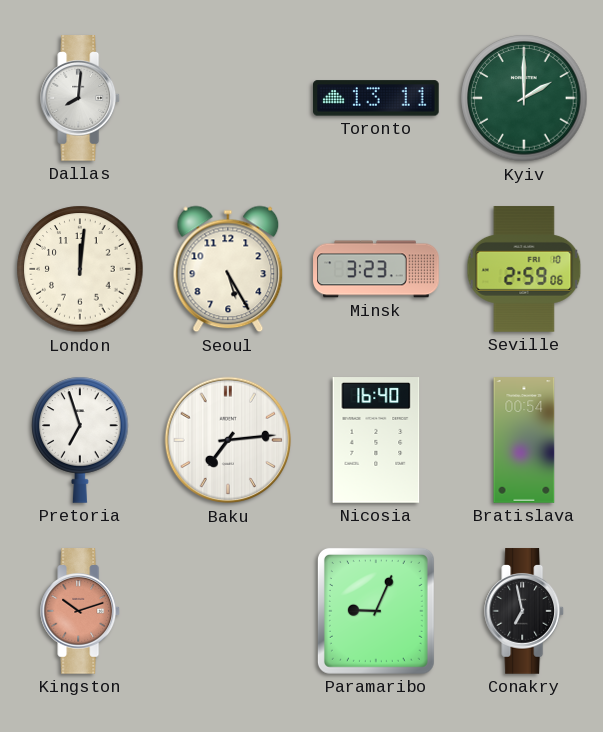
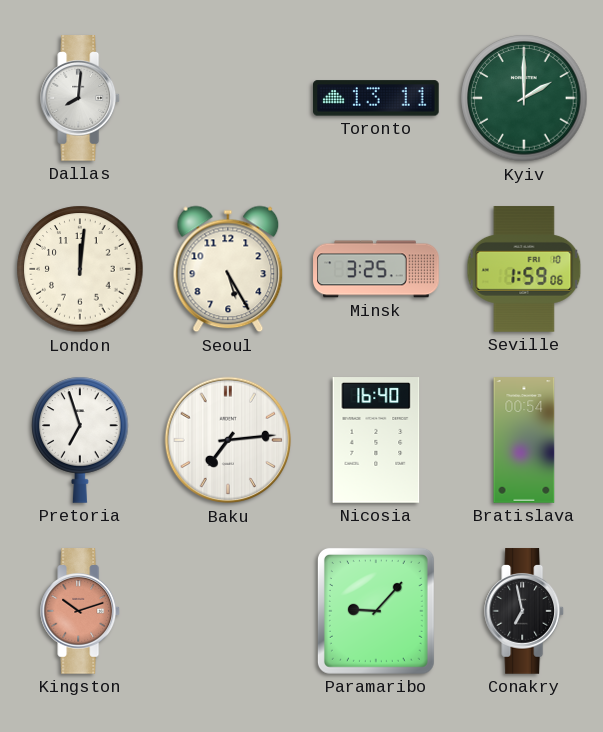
Minsk: 3:23 -> 3:25 (376, 269)
Seville: 2:59 -> 1:59 (524, 269)
Paramaribo: 9:04 -> 9:07 (376, 611)
